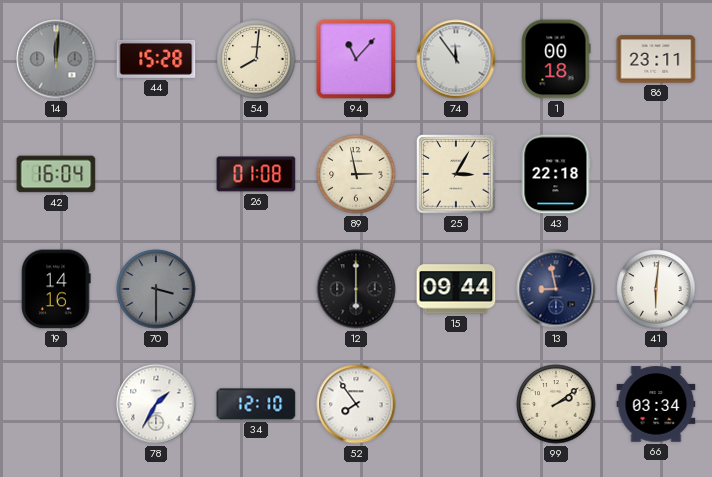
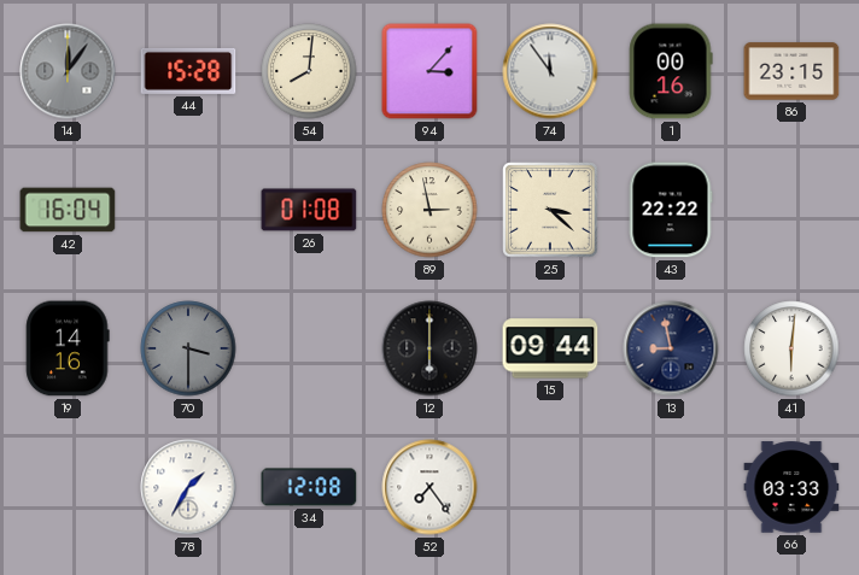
14: 12:01 -> 12:06 (68, 71)
94: 11:07 -> 3:07 (429, 71)
1: 00:18 -> 00:16 (671, 71)
86: 23:11 -> 23:15 (791, 71)
25: 3:05 -> 3:22 (550, 210)
43: 22:18 -> 22:22 (671, 210)
34: 12:10 -> 12:08 (309, 487)
52: 7:54 -> 7:24 (429, 487)
99: 2:09 -> none (556, 404)
66: 03:34 -> 03:33 (791, 487)
